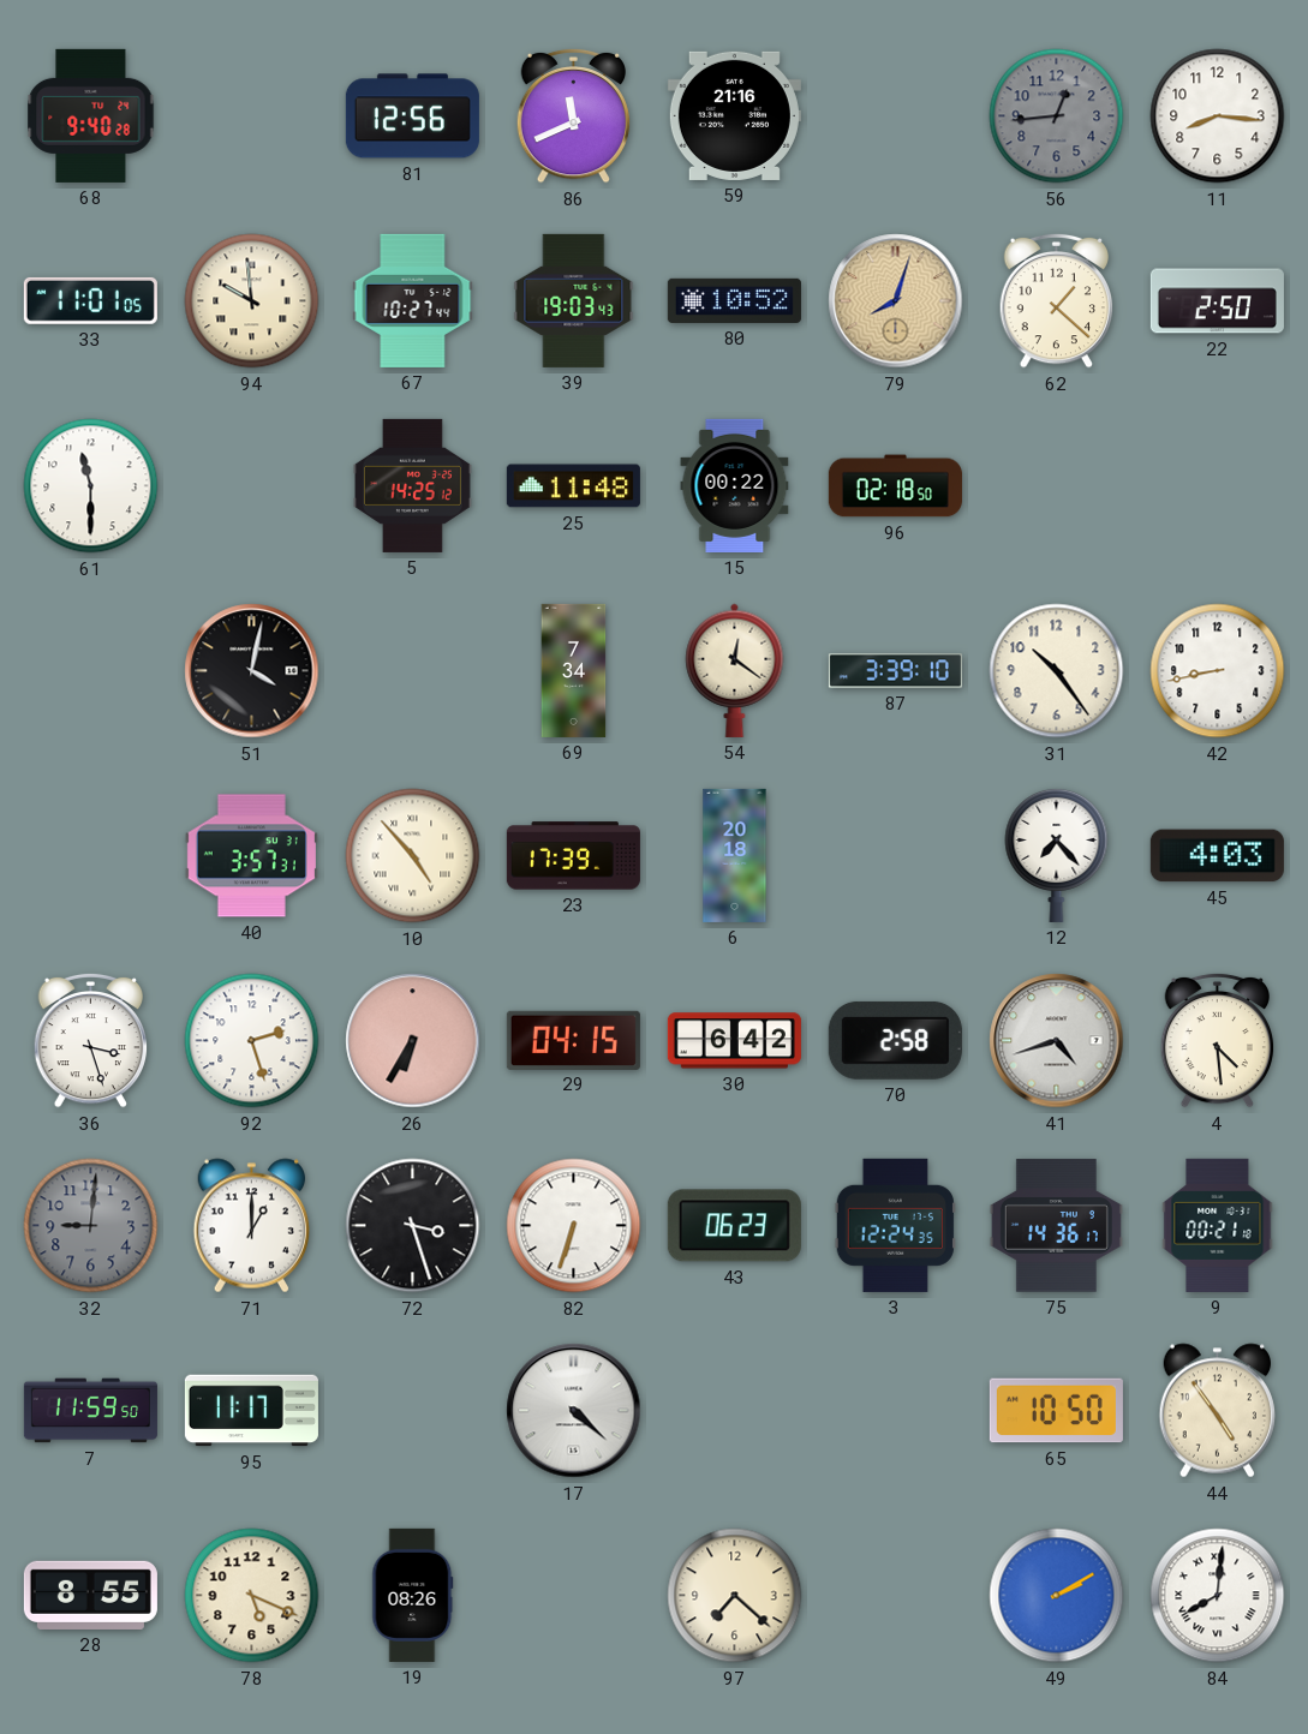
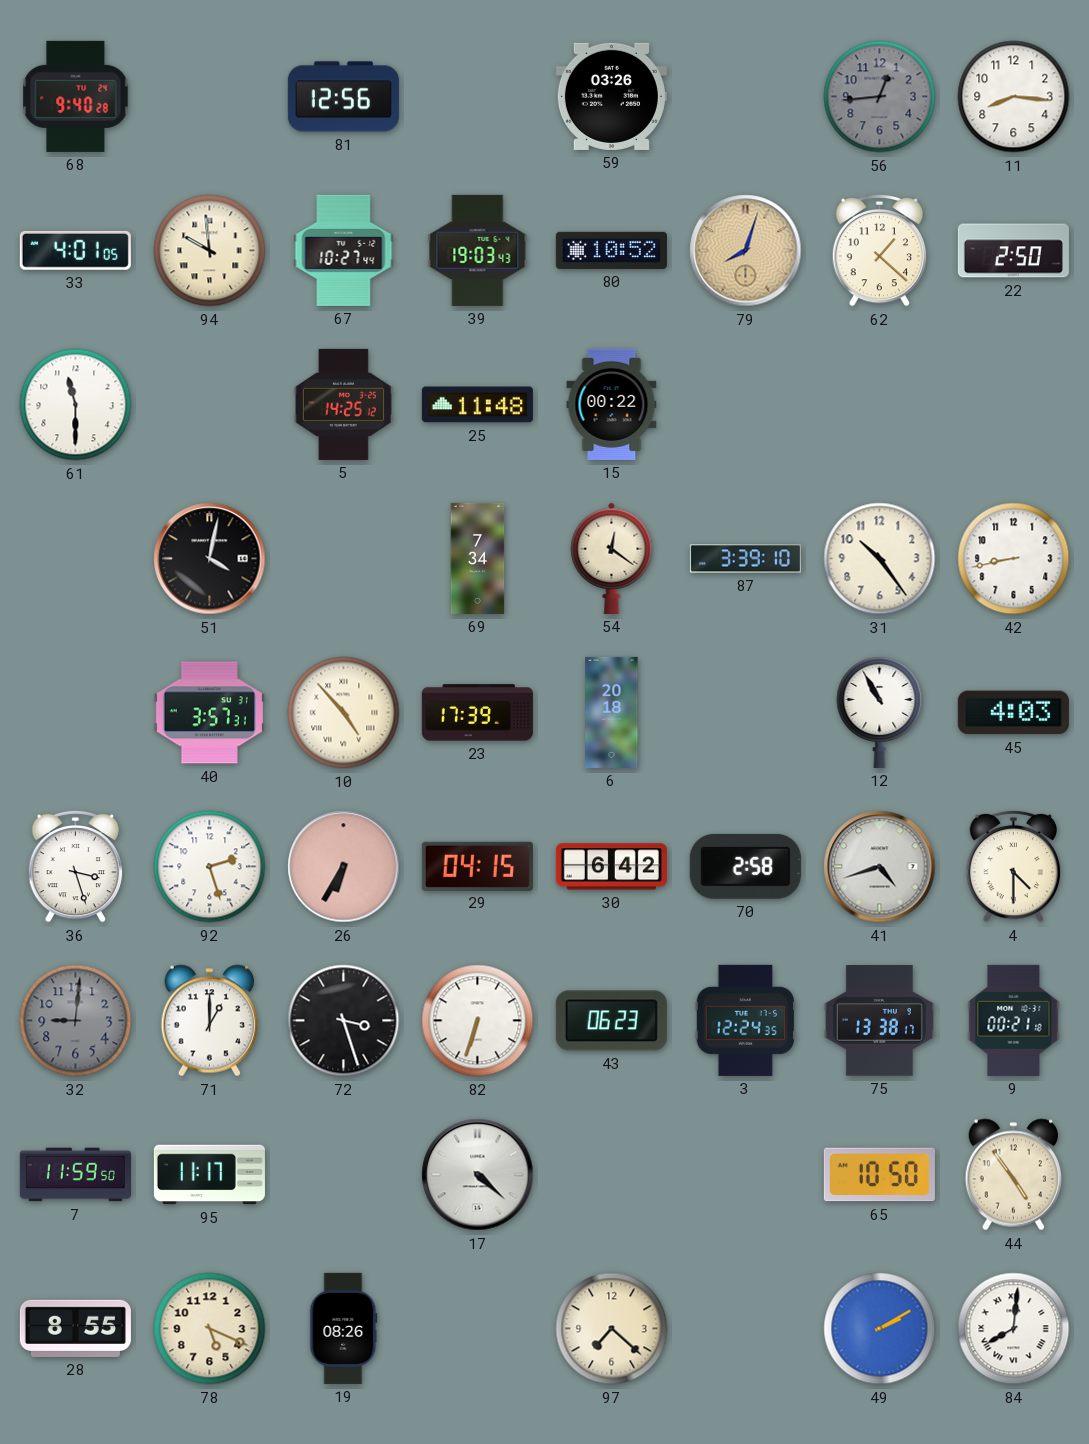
86: 11:41 -> none (574, 115)
59: 21:16 -> 03:26 (611, 96)
33: 11:01 -> 4:01 (75, 250)
96: 02:18 -> none (895, 486)
12: 7:23 -> 10:55 (880, 712)
4: 4:29 -> 4:30 (1014, 866)
75: 14:36 -> 13:38 (879, 1021)
